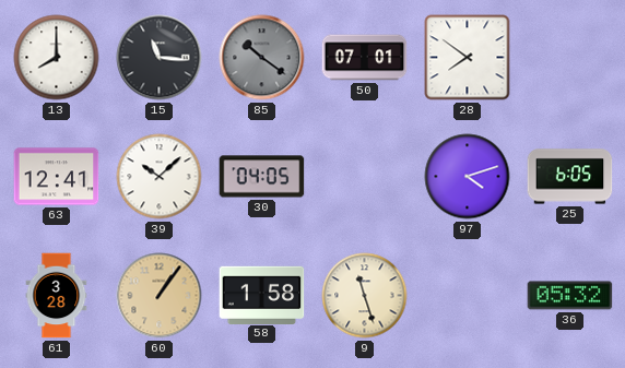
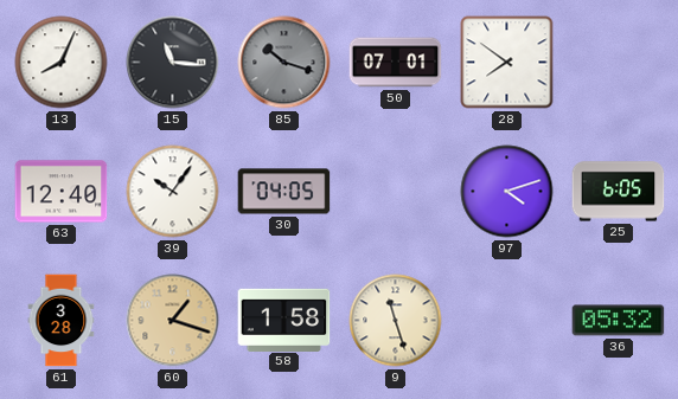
13: 8:00 -> 8:04 (62, 63)
85: 10:21 -> 10:18 (284, 63)
63: 12:41 -> 12:40 (62, 192)
39: 10:08 -> 10:06 (173, 192)
60: 1:06 -> 1:18 (173, 321)
